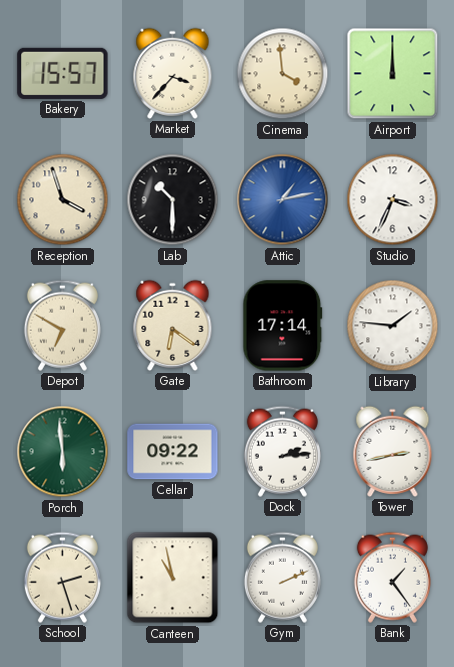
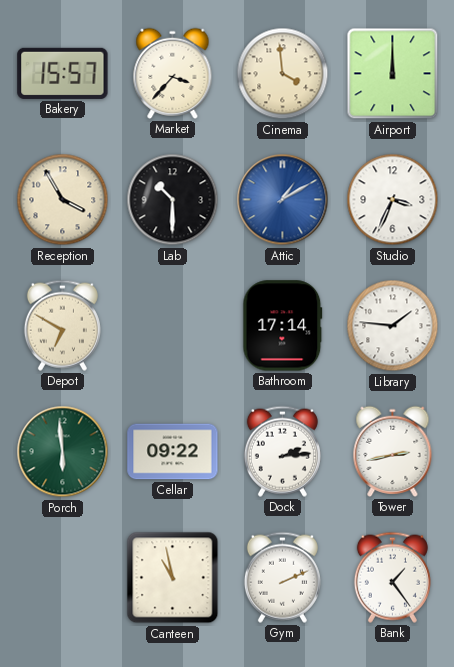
Reception: 3:57 -> 3:55 (63, 200)
Attic: 1:13 -> 1:10 (283, 200)
Gate: 6:21 -> none (173, 325)
School: 2:27 -> none (62, 577)
